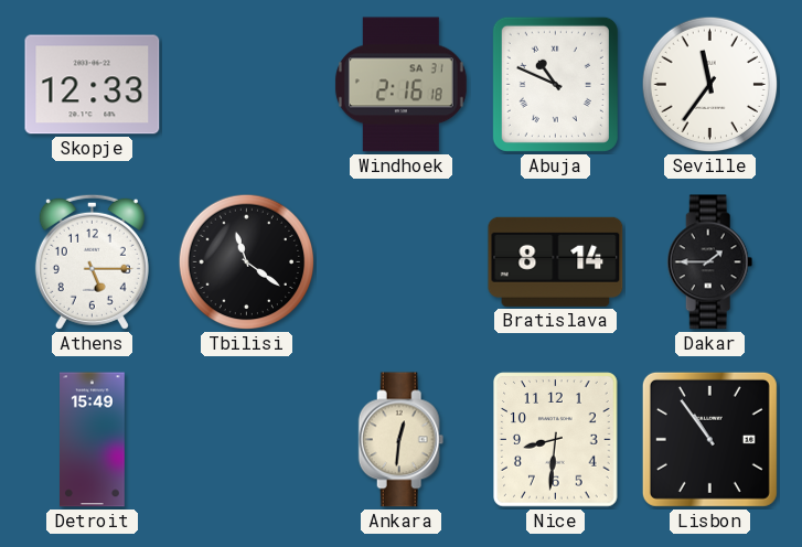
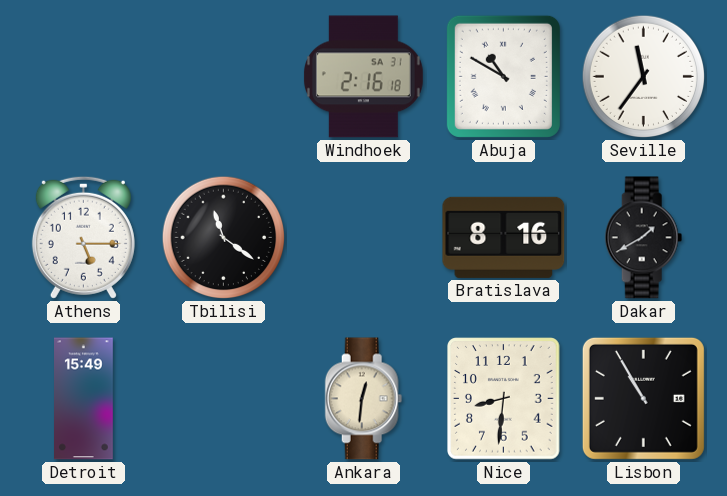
Skopje: 12:33 -> none (93, 85)
Abuja: 10:49 -> 10:50 (503, 76)
Bratislava: 8:14 -> 8:16 (504, 237)
Dakar: 1:45 -> 1:40 (644, 238)
Lisbon: 10:54 -> 10:55 (643, 398)
